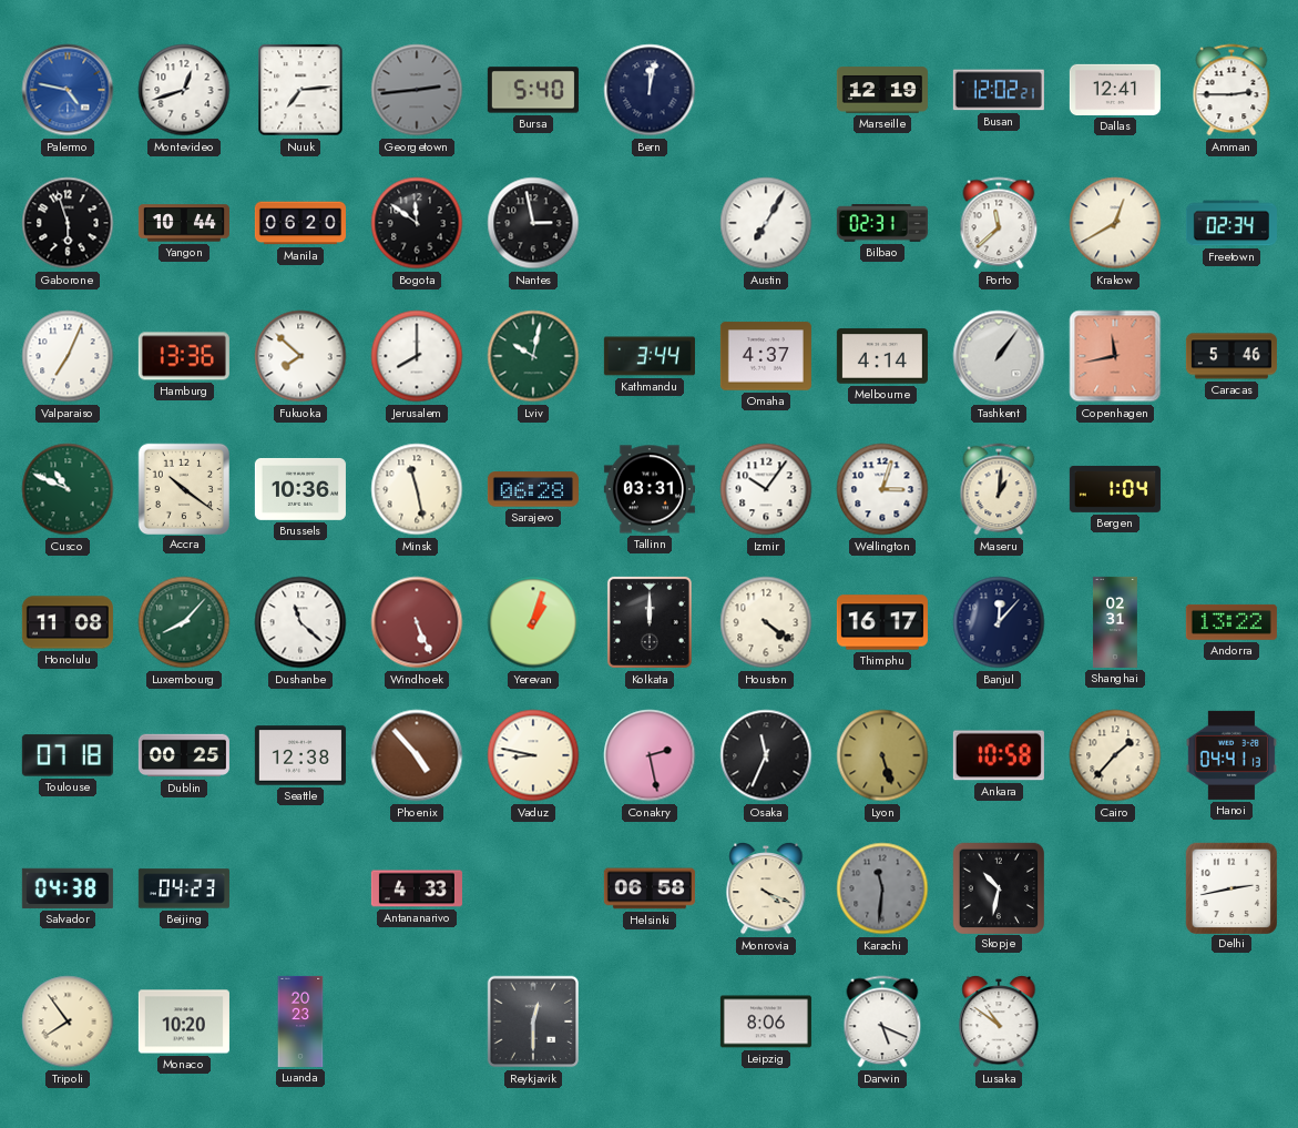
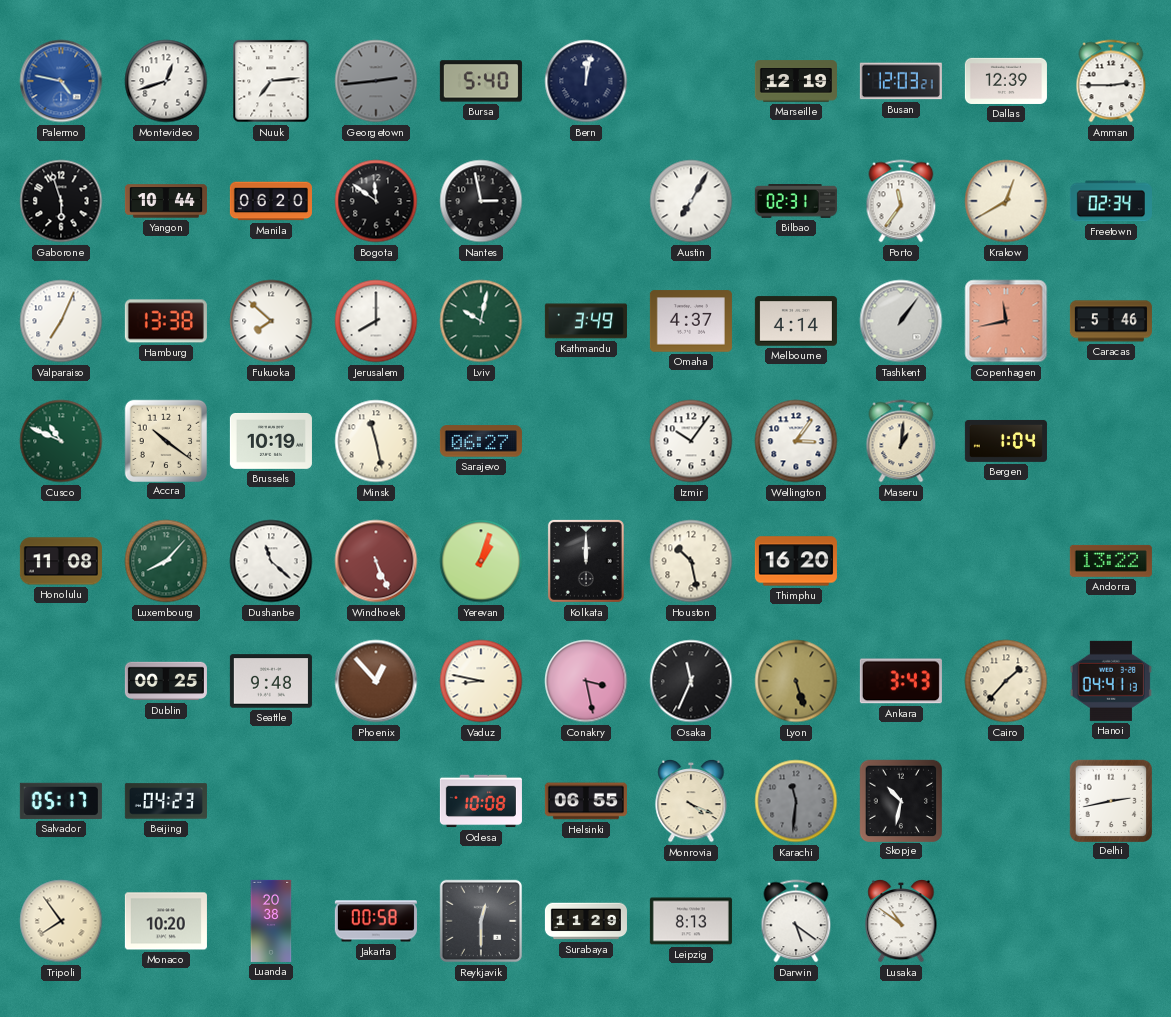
Busan: 12:02 -> 12:03 (901, 81)
Dallas: 12:41 -> 12:39 (1006, 81)
Porto: 11:38 -> 11:36 (901, 201)
Hamburg: 13:36 -> 13:38 (166, 321)
Kathmandu: 3:44 -> 3:49 (586, 321)
Brussels: 10:36 -> 10:19 (271, 441)
Sarajevo: 06:28 -> 06:27 (481, 441)
Tallinn: 03:31 -> none (650, 489)
Wellington: 3:03 -> 3:06 (796, 441)
Houston: 4:21 -> 10:28 (691, 561)
Thimphu: 16:17 -> 16:20 (796, 561)
Banjul: 12:07 -> none (999, 622)
Shanghai: 02:31 -> none (1115, 622)
Toulouse: 07:18 -> none (68, 755)
Seattle: 12:38 -> 9:48 (271, 681)
Phoenix: 4:53 -> 12:53 (376, 681)
Conakry: 2:28 -> 3:28 (586, 681)
Ankara: 10:58 -> 3:43 (901, 681)
Salvador: 04:38 -> 05:17 (61, 801)
Antananarivo: 4:33 -> none (417, 888)
Odesa: none -> 10:08 (481, 801)
Helsinki: 06:58 -> 06:55 (586, 801)
Luanda: 20:23 -> 20:38 (271, 921)
Jakarta: none -> 00:58 (376, 921)
Surabaya: none -> 11:29 (586, 921)
Leipzig: 8:06 -> 8:13 (691, 921)
Darwin: 5:19 -> 5:21 (796, 921)
